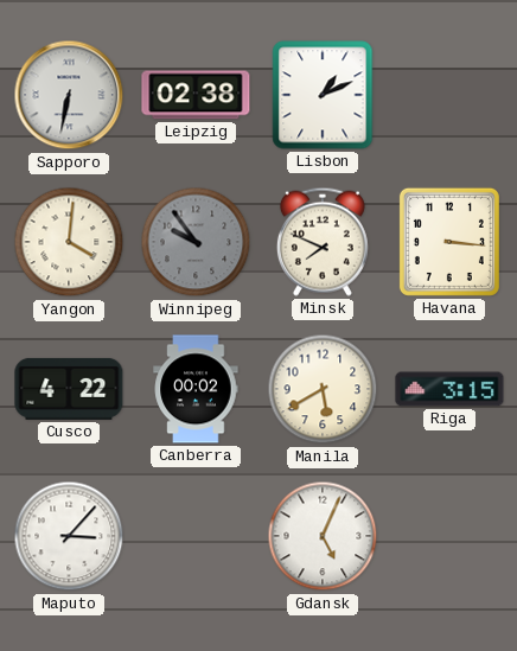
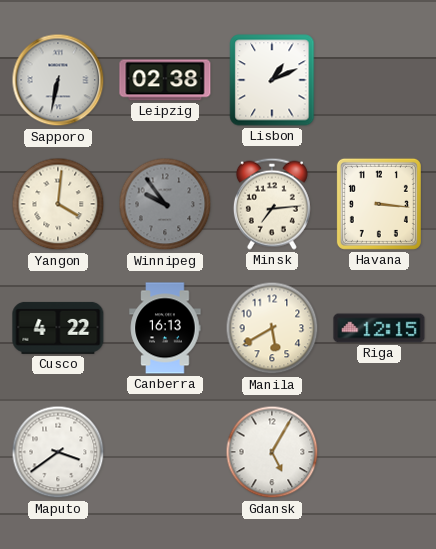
Minsk: 7:49 -> 7:14 (272, 204)
Canberra: 00:02 -> 16:13 (165, 328)
Riga: 3:15 -> 12:15 (379, 328)
Maputo: 3:07 -> 3:39 (58, 452)
Gdansk: 5:04 -> 5:05 (272, 452)
